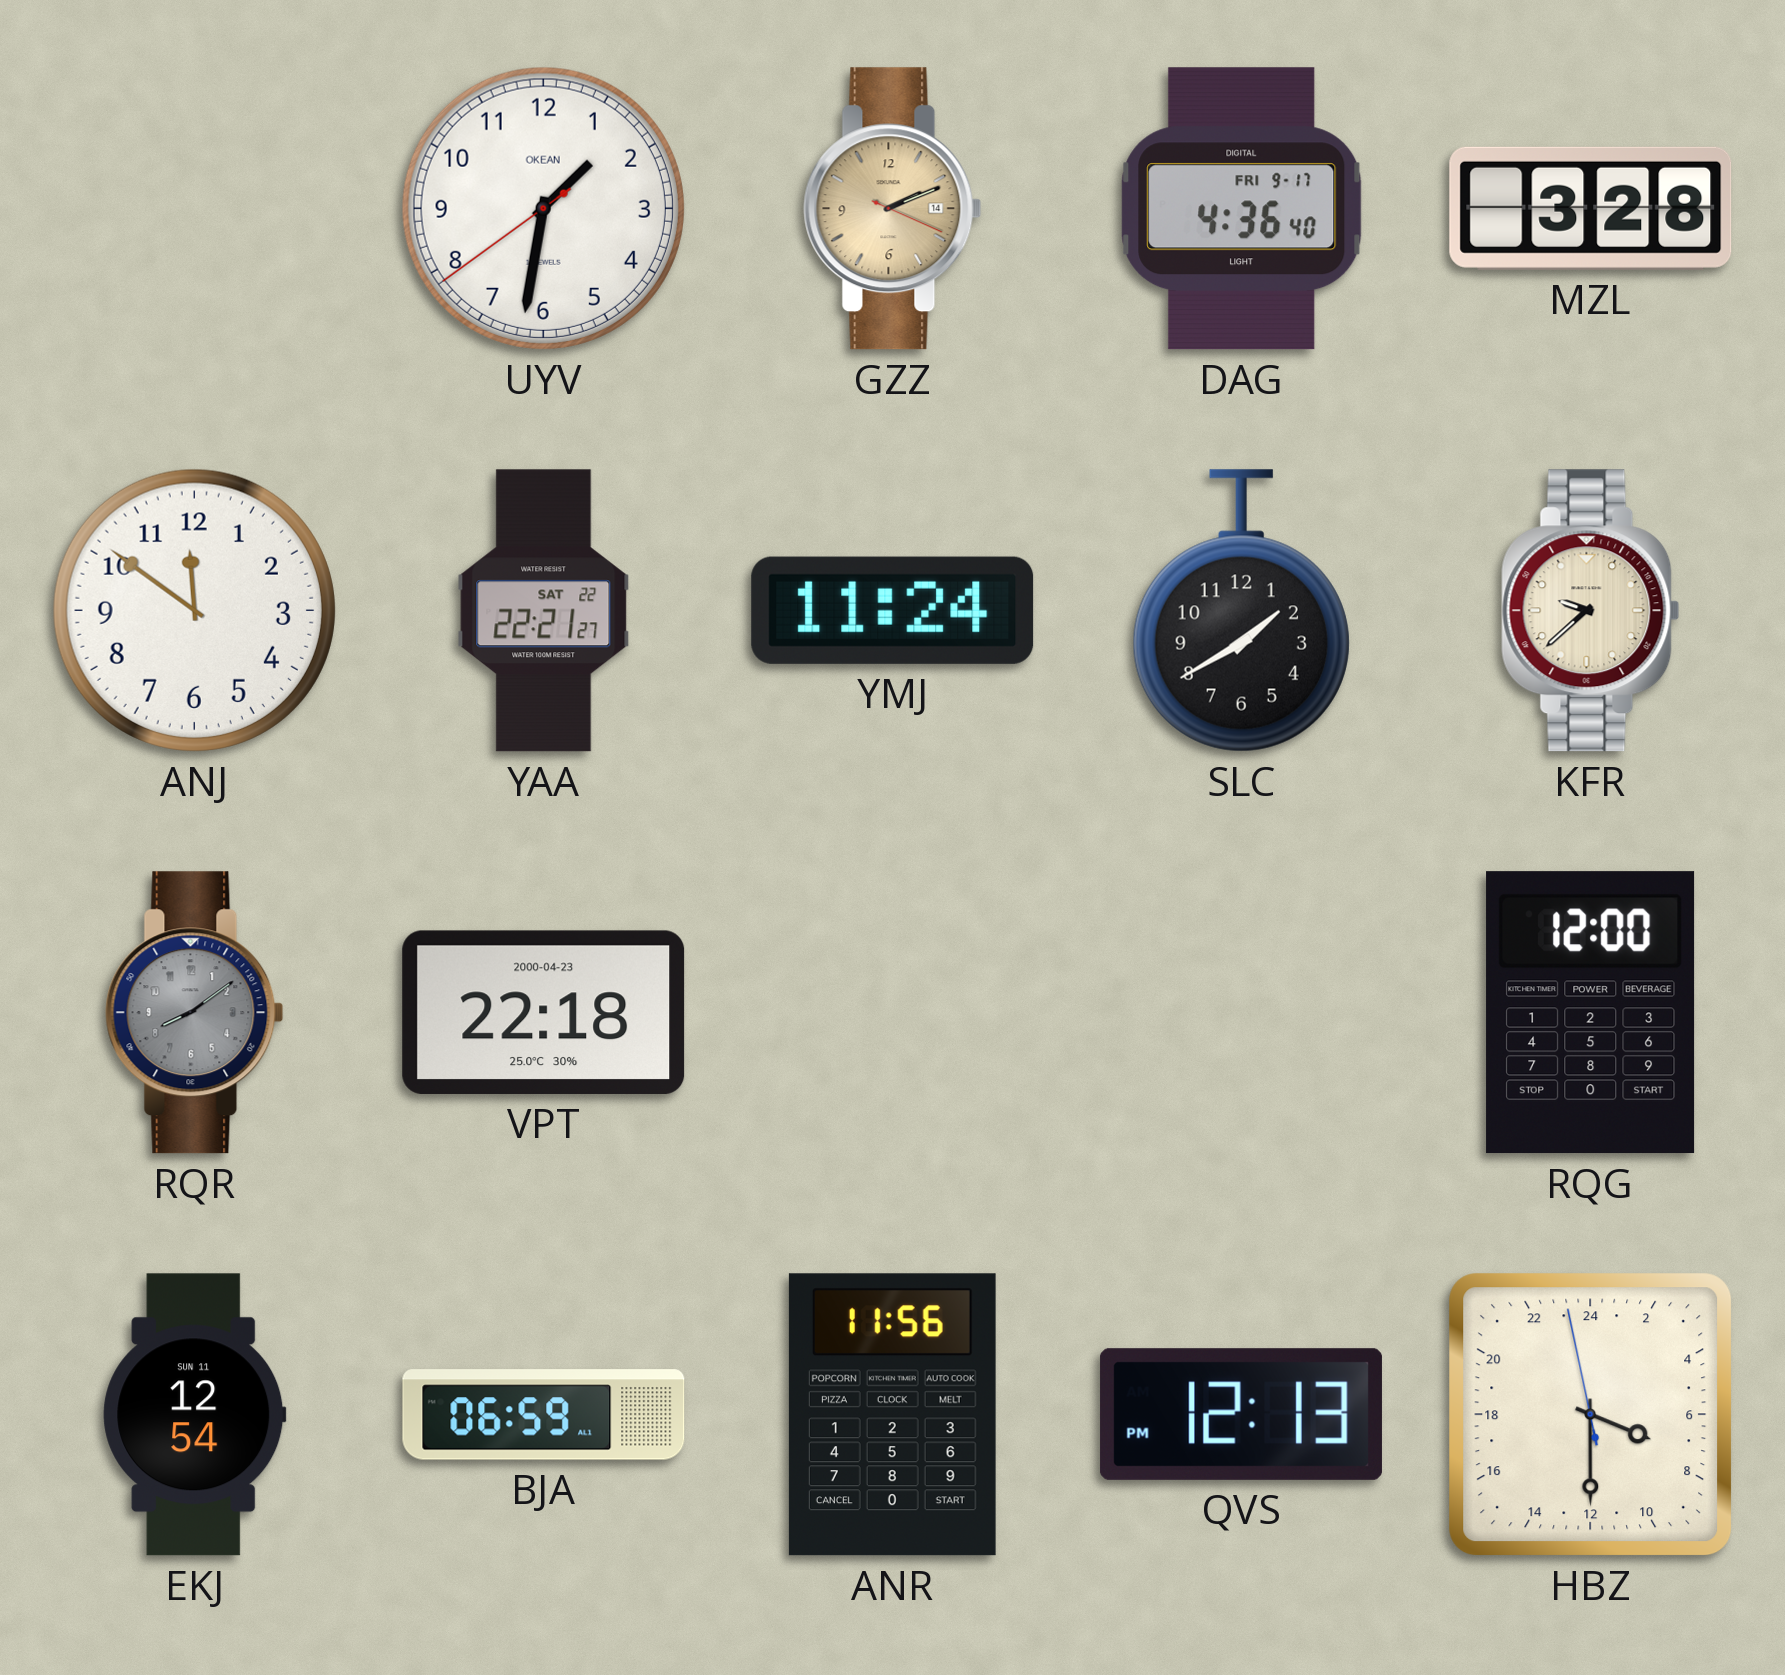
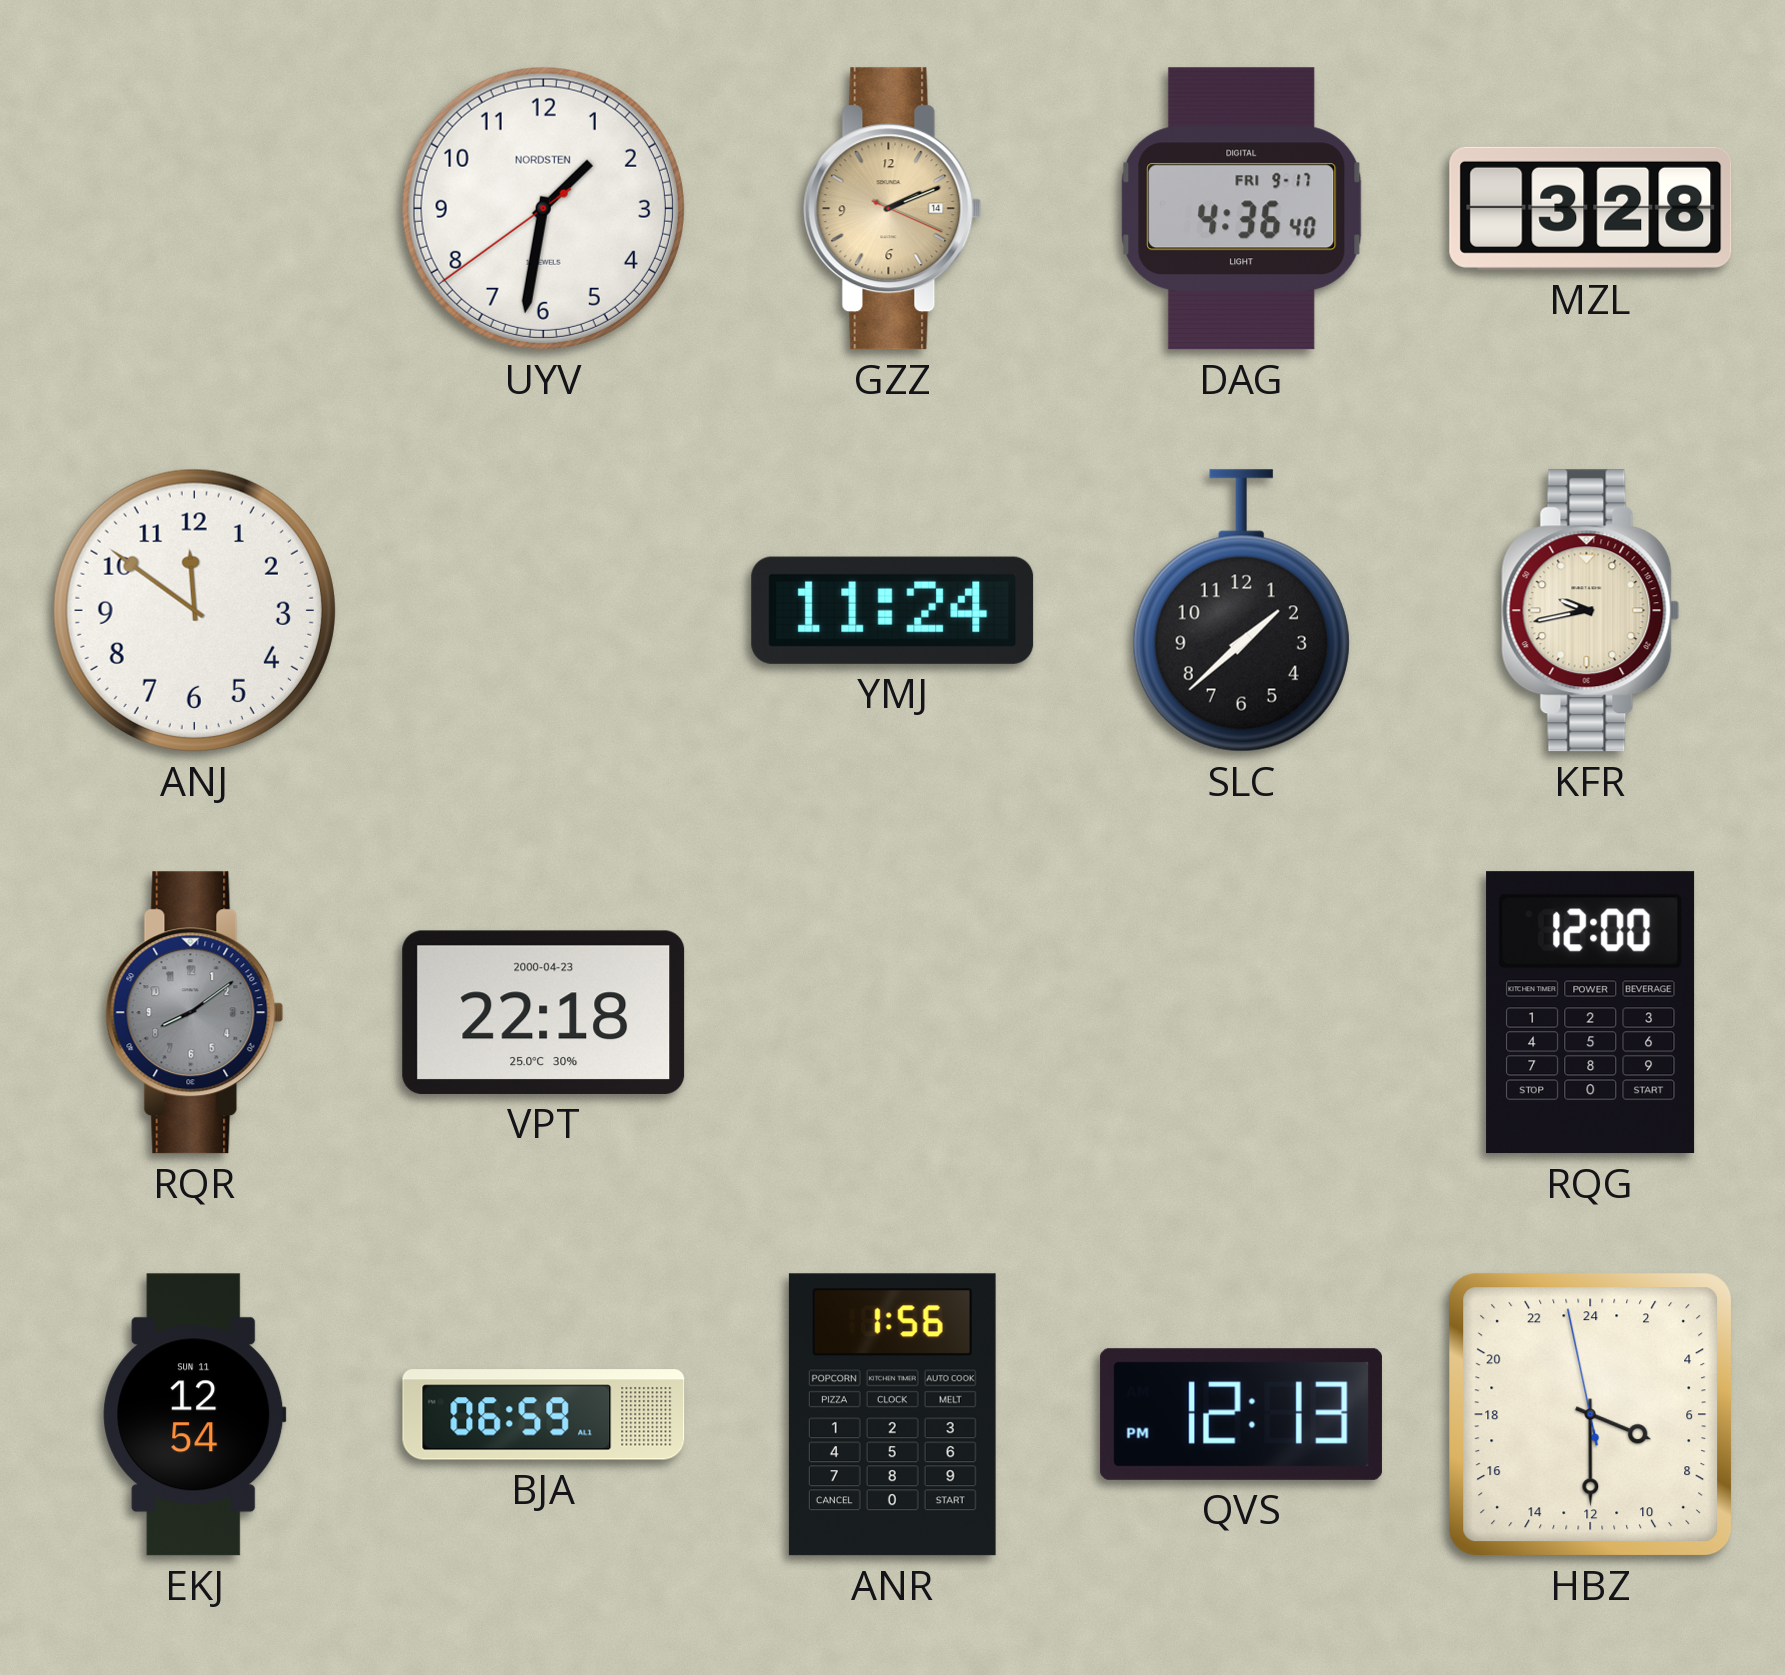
UYV brand: OKEAN -> NORDSTEN (543, 208)
YAA: 22:21 -> none (544, 611)
SLC: 1:40 -> 1:38 (1241, 611)
KFR: 9:38 -> 9:43 (1591, 611)
ANR: 11:56 -> 1:56 (892, 1415)
